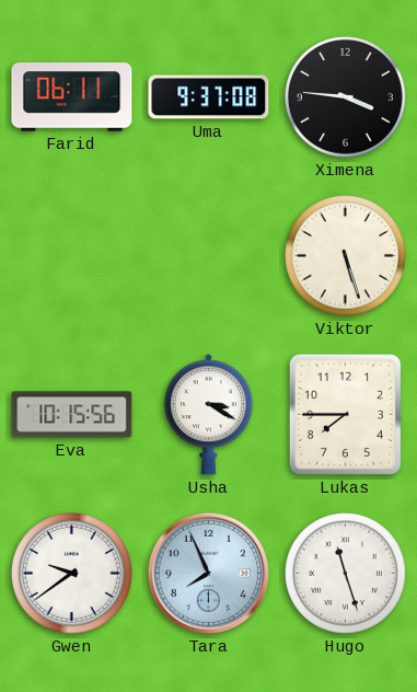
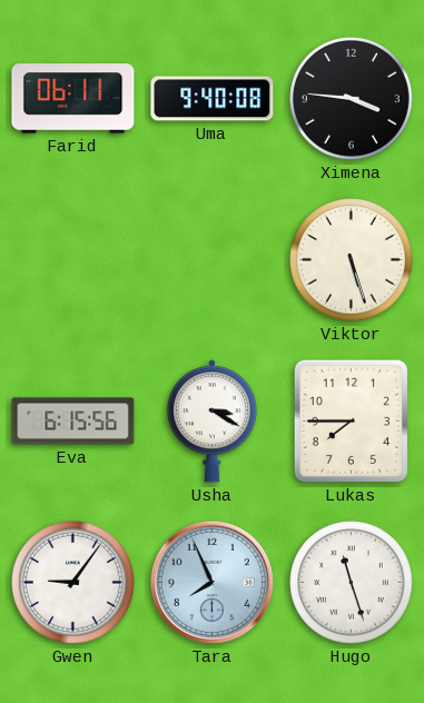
Uma: 9:37 -> 9:40 (213, 99)
Eva: 10:15 -> 6:15 (73, 422)
Gwen: 9:39 -> 9:06 (73, 583)
